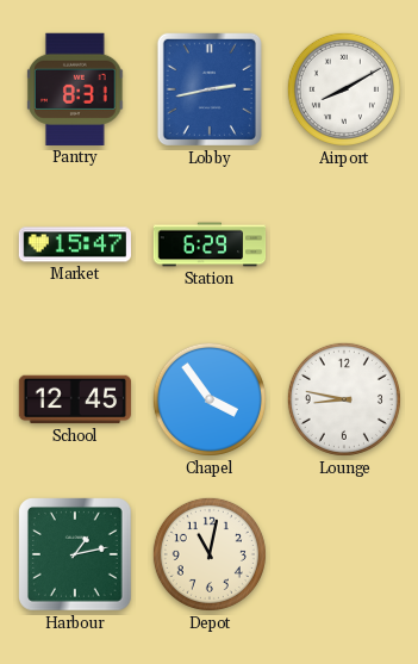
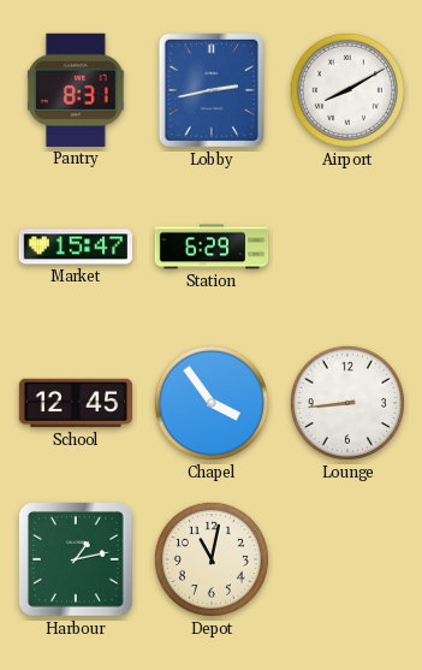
Lounge: 8:47 -> 8:44 (347, 403)
